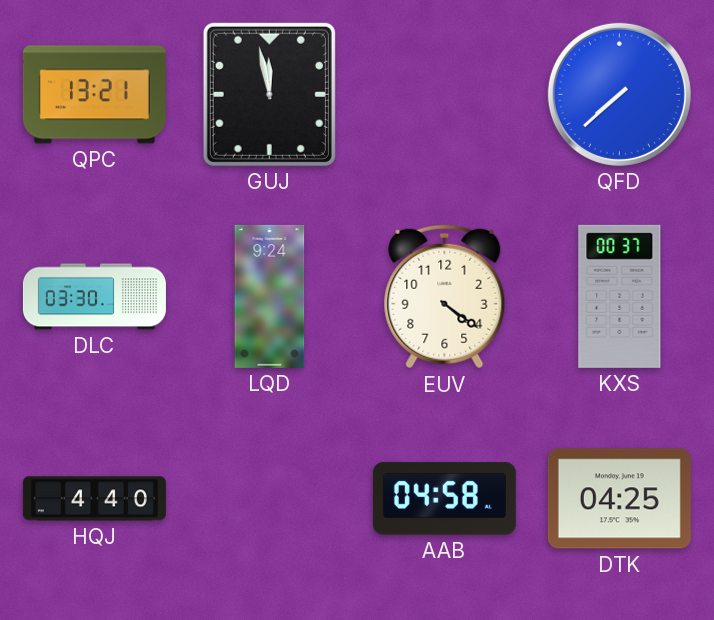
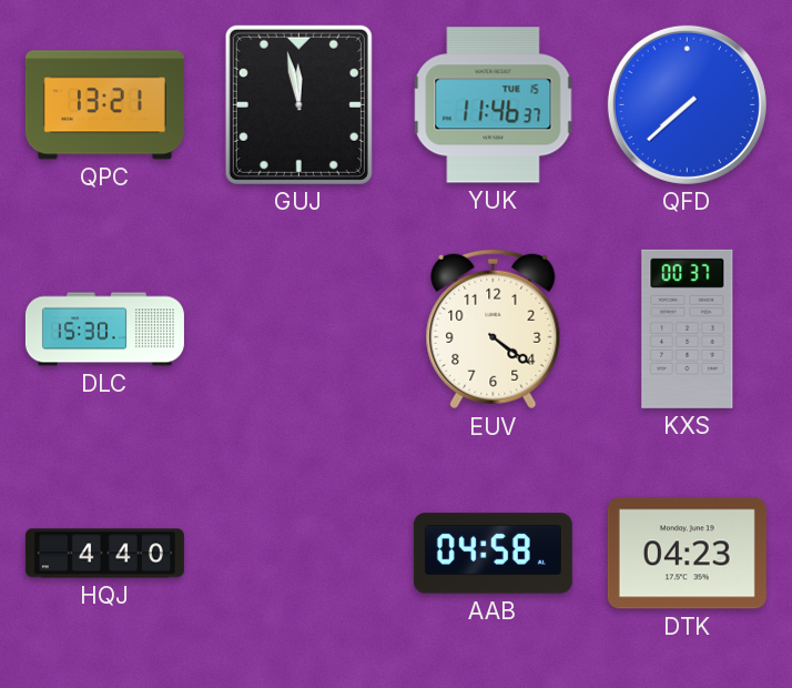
YUK: none -> 11:46 (494, 105)
DLC: 03:30 -> 15:30 (104, 330)
LQD: 9:24 -> none (270, 296)
DTK: 04:25 -> 04:23 (687, 554)
